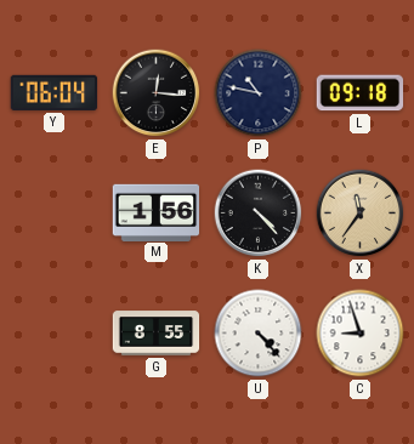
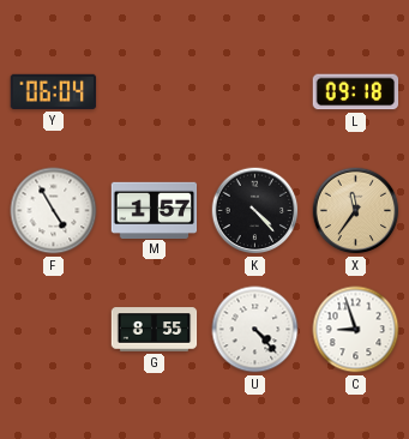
E: 12:16 -> none (157, 93)
P: 10:47 -> none (259, 93)
F: none -> 4:55 (54, 211)
M: 1:56 -> 1:57 (155, 210)
